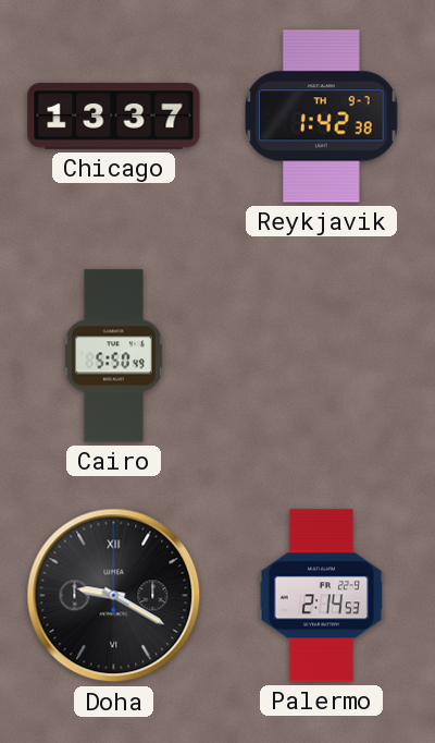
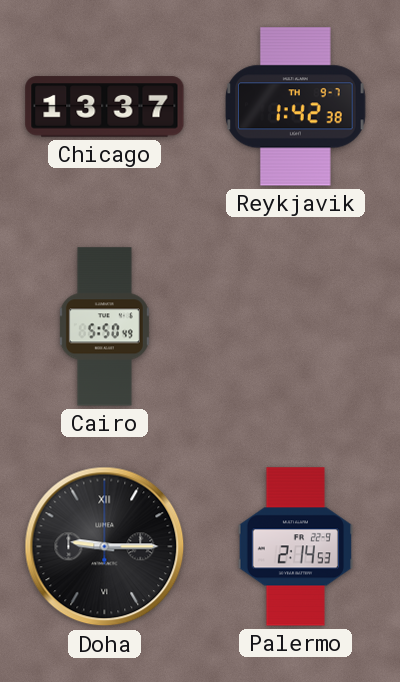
Doha: 9:20 -> 9:15 (105, 547)
